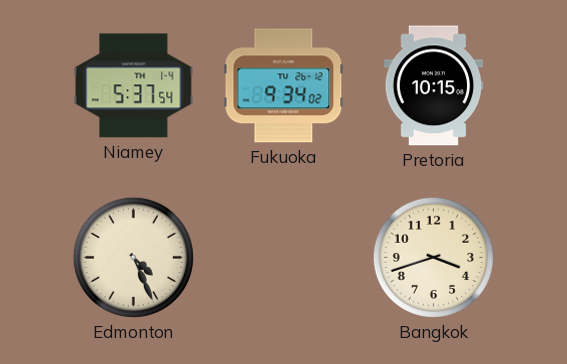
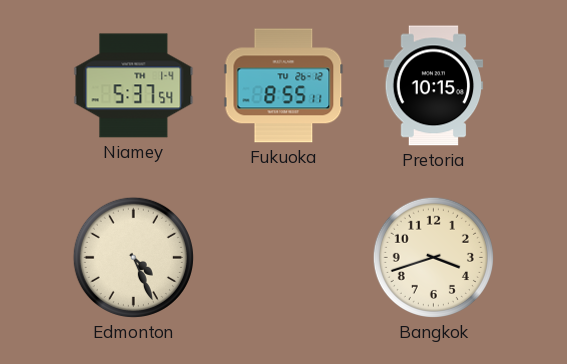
Fukuoka: 9:34 -> 8:55 (284, 86)
